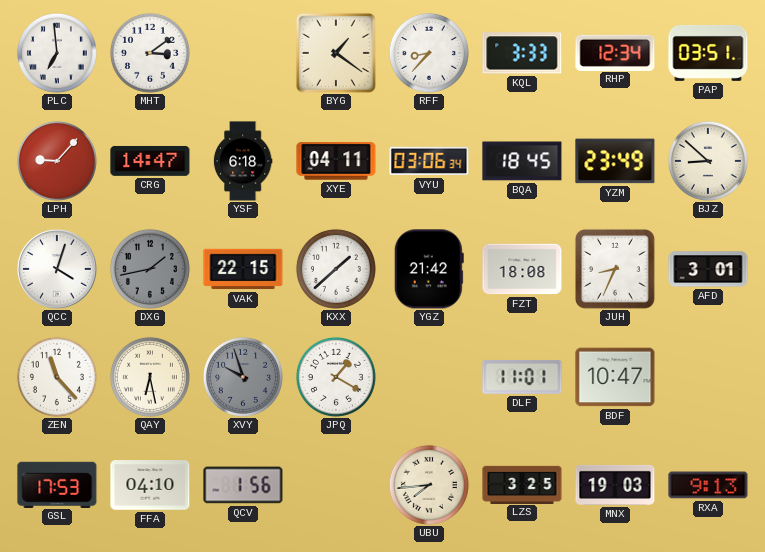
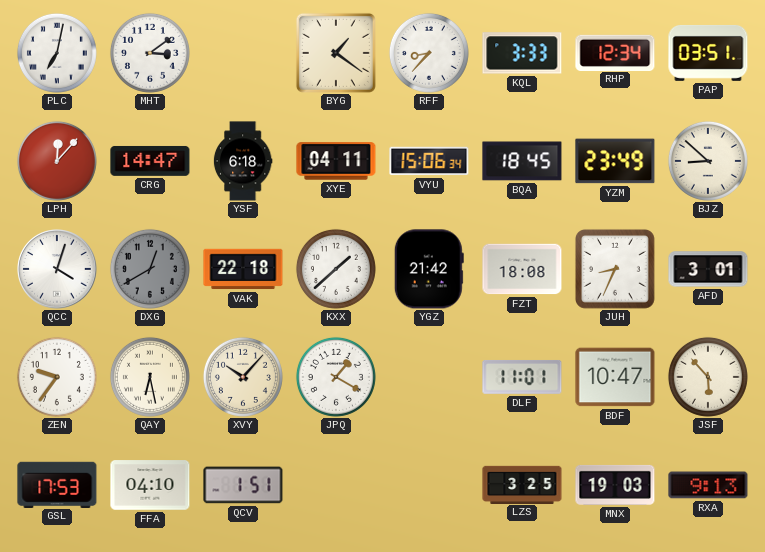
PLC: 6:59 -> 7:02 (57, 53)
LPH: 9:07 -> 12:07 (57, 161)
VYU: 03:06 -> 15:06 (429, 161)
DXG: 1:43 -> 12:40 (150, 269)
VAK: 22:15 -> 22:18 (243, 269)
ZEN: 11:23 -> 9:36 (57, 377)
XVY: 9:57 -> 10:07 (243, 377)
XVY dial: grey -> cream (243, 377)
JSF: none -> 5:53 (708, 377)
QCV: 1:56 -> 1:51 (243, 485)
UBU: 7:44 -> none (429, 485)
